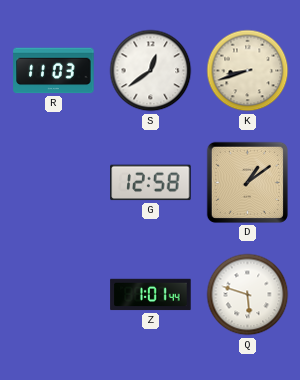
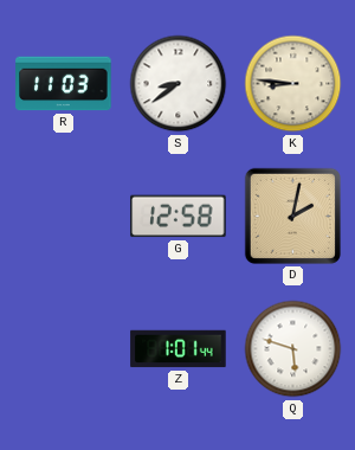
S: 12:39 -> 8:39 (179, 84)
K: 8:42 -> 8:46 (293, 84)
D: 1:09 -> 2:02 (292, 216)
